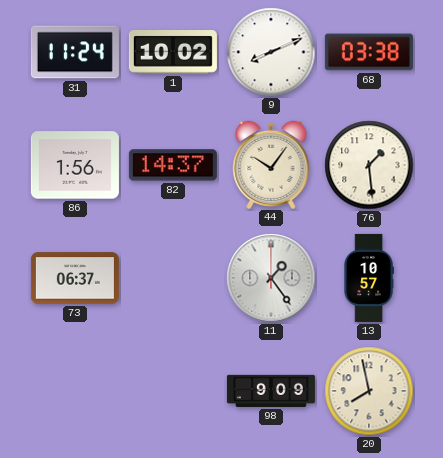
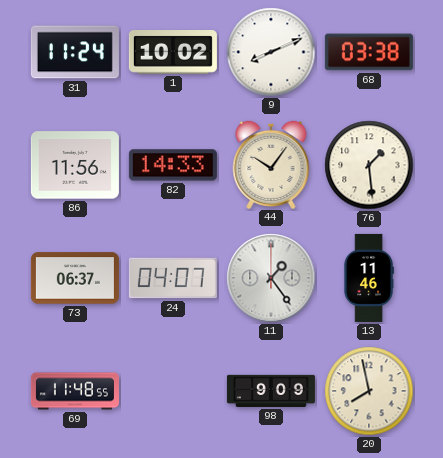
86: 1:56 -> 11:56 (75, 165)
82: 14:37 -> 14:33 (173, 165)
24: none -> 04:07 (173, 278)
13: 10:57 -> 11:46 (369, 278)
69: none -> 11:48 (75, 391)
